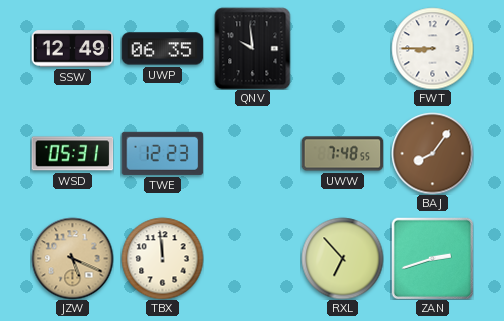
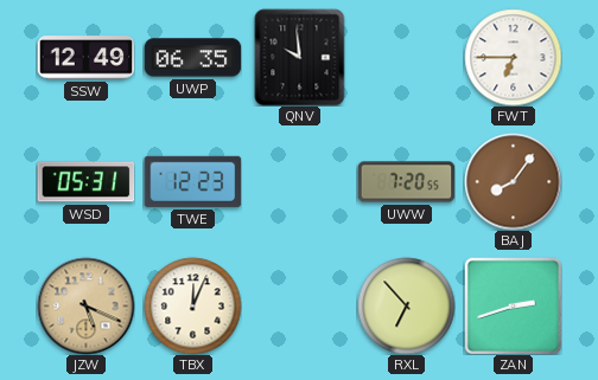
FWT: 8:45 -> 6:45 (513, 57)
UWW: 7:48 -> 7:20 (406, 182)
TBX: 11:59 -> 12:04 (192, 305)
